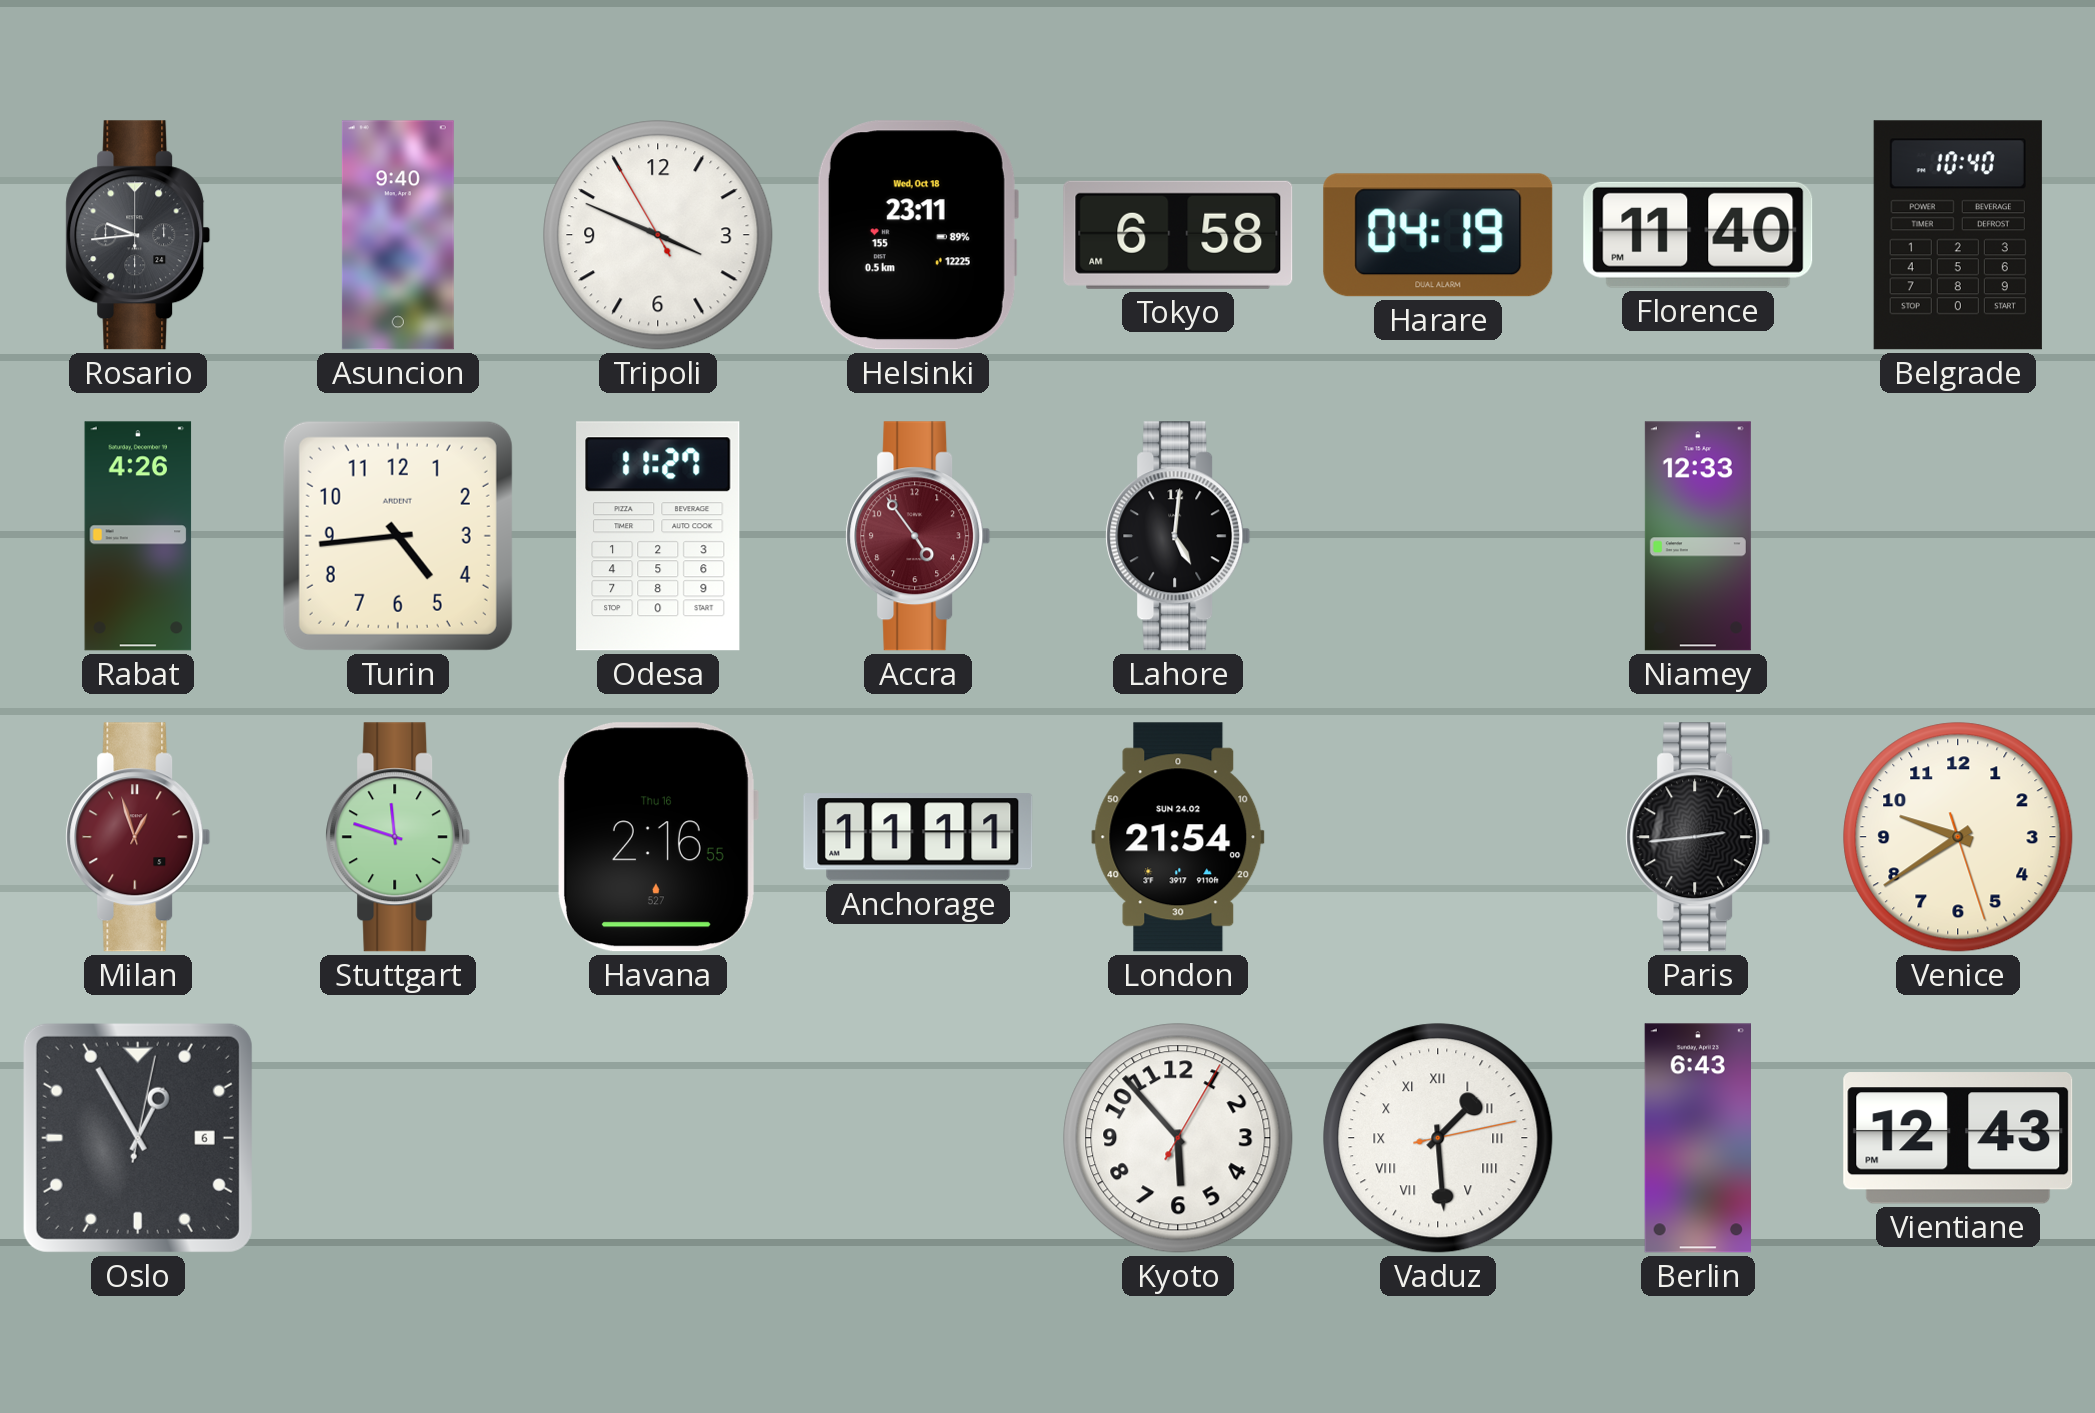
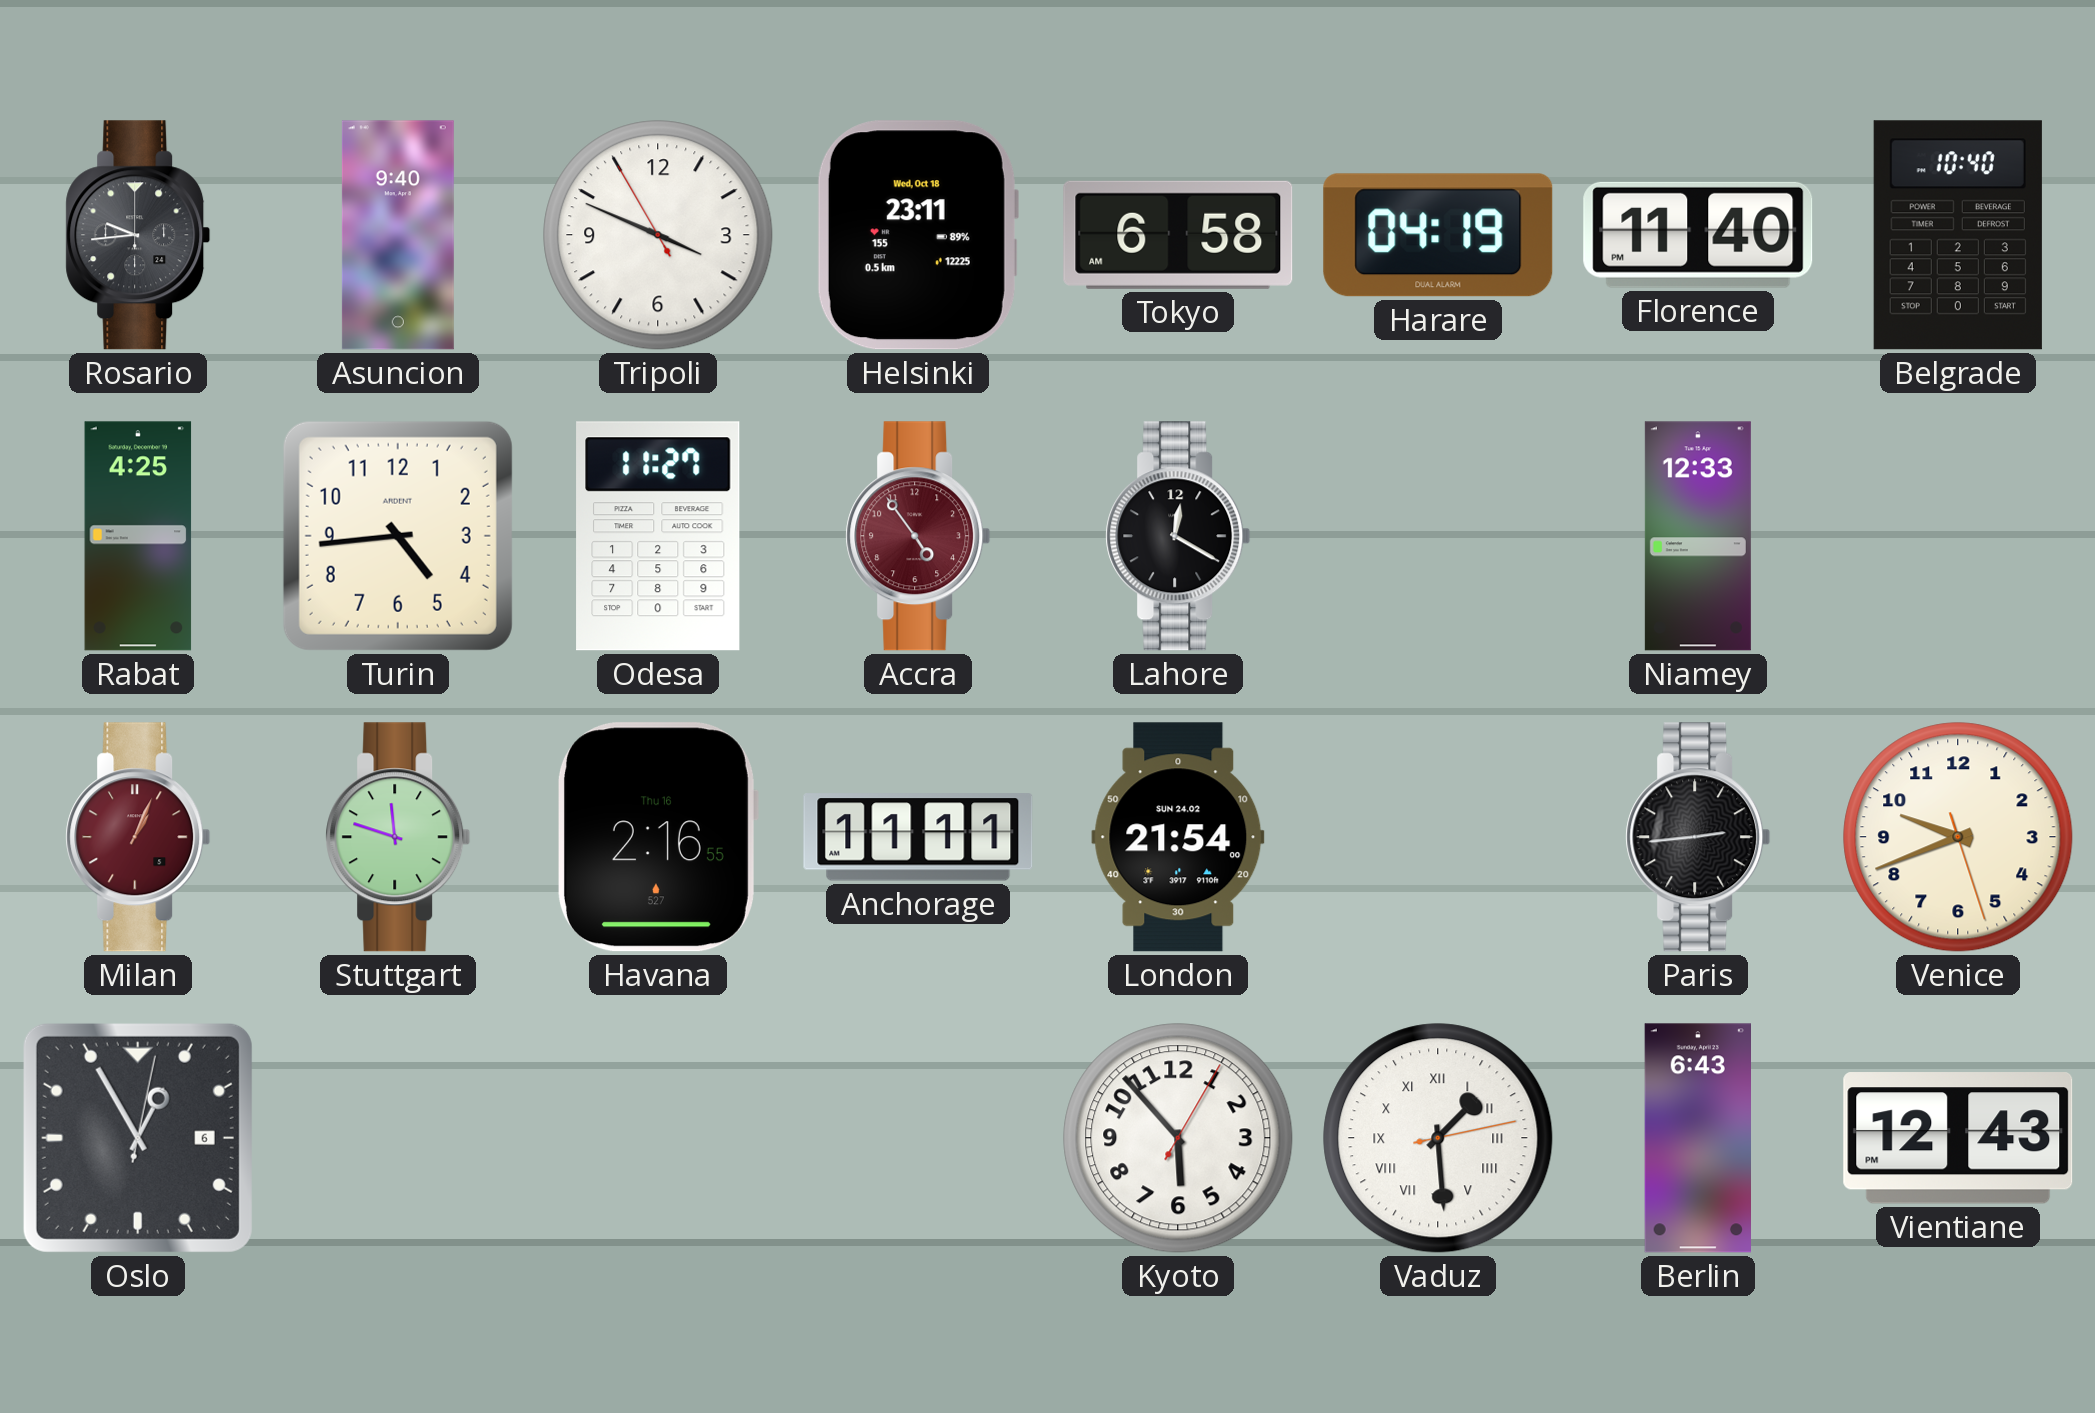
Rabat: 4:26 -> 4:25 (138, 536)
Lahore: 5:01 -> 12:20 (1178, 536)
Milan: 12:57 -> 1:04 (138, 837)
Venice: 9:39 -> 9:41 (1958, 837)
